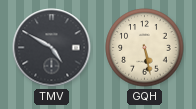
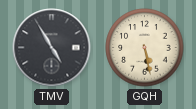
TMV: 4:50 -> 4:55 (52, 48)
